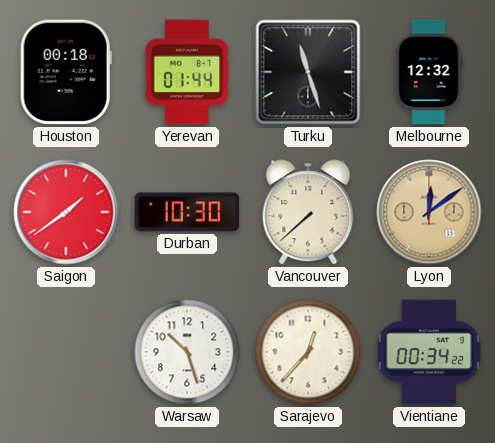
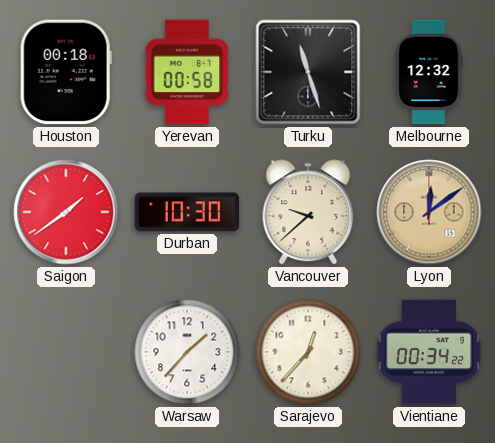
Yerevan: 01:44 -> 00:58 (187, 72)
Vancouver: 7:38 -> 9:38 (308, 212)
Warsaw: 10:27 -> 1:37 (187, 352)
